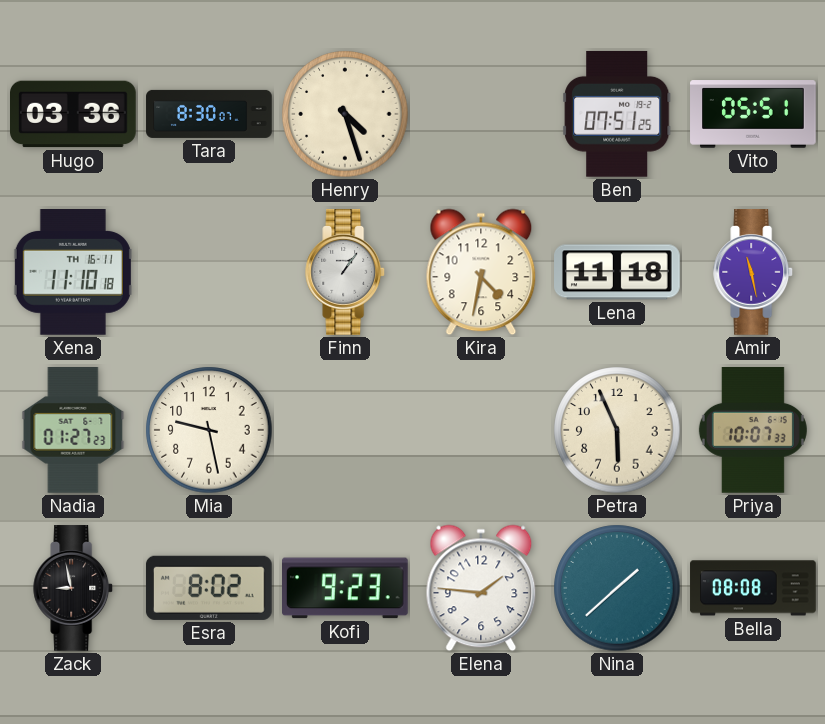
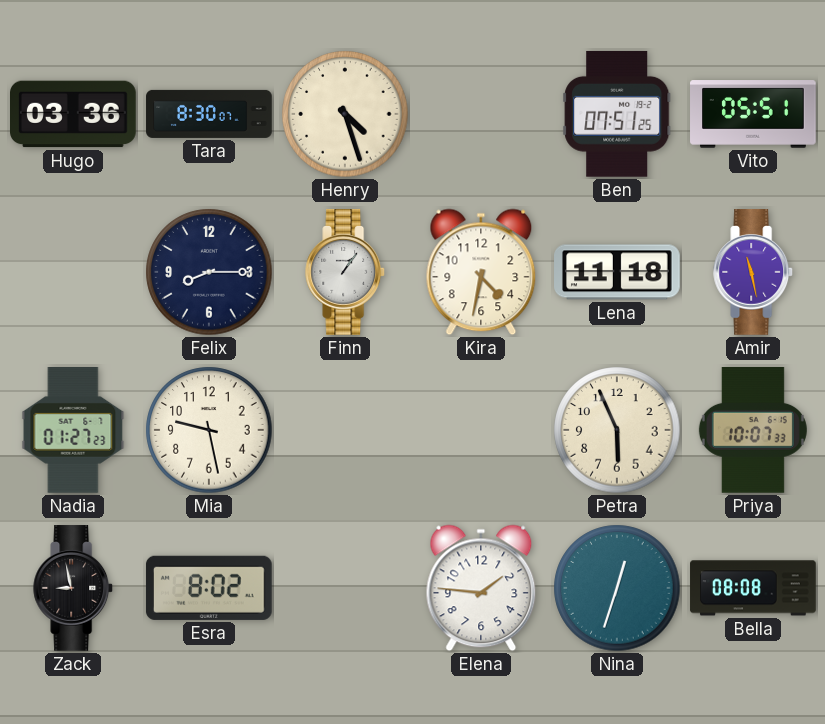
Xena: 11:10 -> none (73, 273)
Felix: none -> 8:15 (209, 272)
Kofi: 9:23 -> none (346, 588)
Nina: 1:38 -> 12:33 (617, 588)
